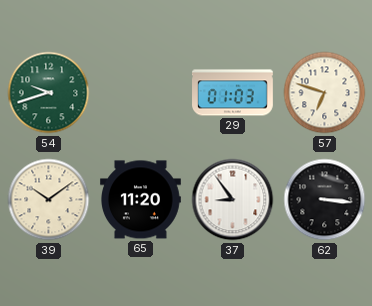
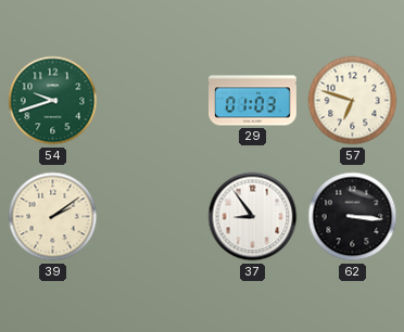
39: 10:09 -> 2:09 (53, 217)
65: 11:20 -> none (141, 200)
